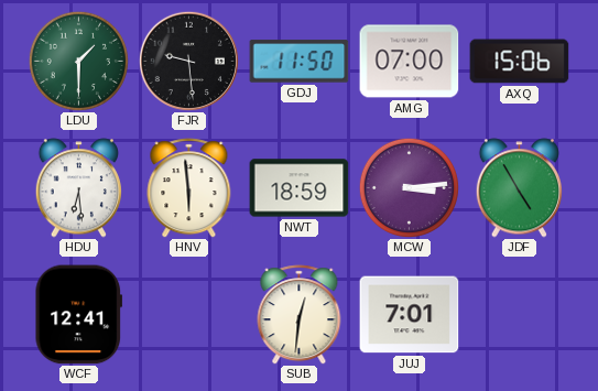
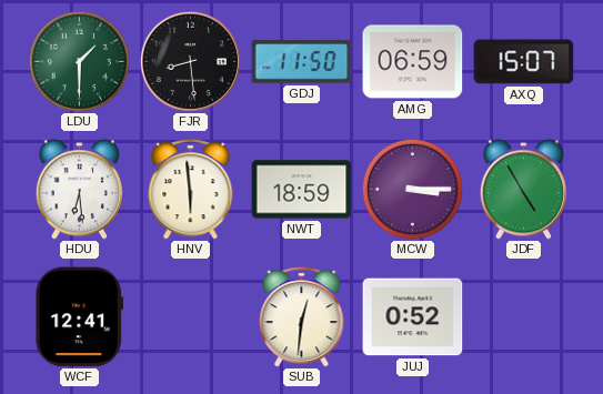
FJR: 9:29 -> 8:29 (190, 61)
AMG: 07:00 -> 06:59 (413, 62)
AXQ: 15:06 -> 15:07 (524, 62)
MCW: 3:14 -> 3:15 (412, 189)
JUJ: 7:01 -> 0:52 (413, 317)
